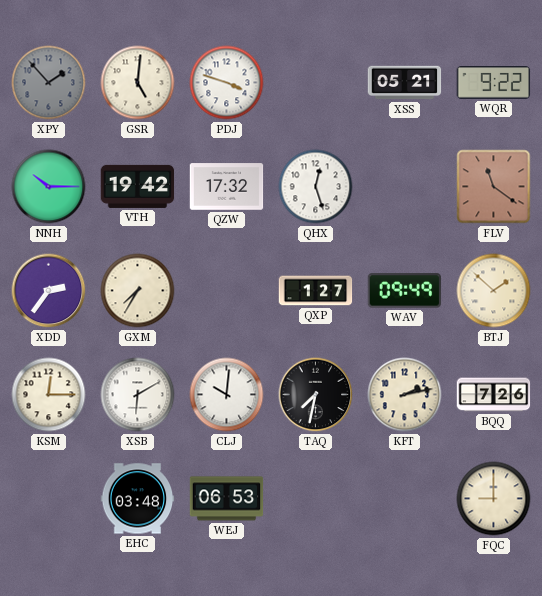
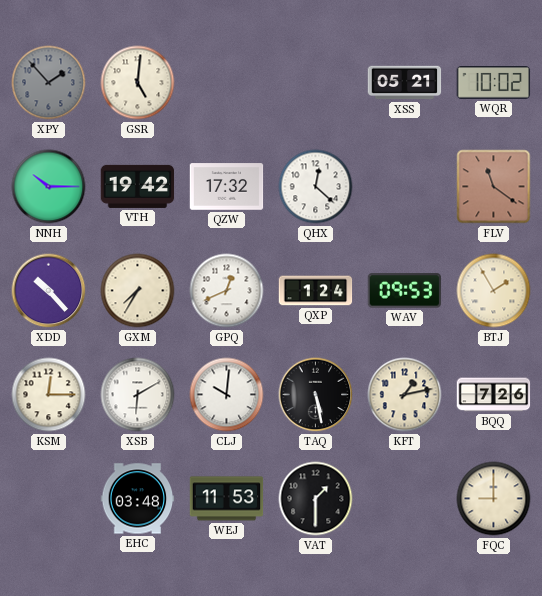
PDJ: 3:48 -> none (227, 83)
WQR: 9:22 -> 10:02 (494, 83)
QHX: 12:27 -> 12:22 (316, 187)
XDD: 2:36 -> 10:23 (49, 291)
GPQ: none -> 12:41 (227, 291)
QXP: 1:27 -> 1:24 (316, 291)
WAV: 09:49 -> 09:53 (405, 291)
BTJ: 1:52 -> 1:55 (494, 291)
TAQ: 7:32 -> 5:28 (316, 395)
KFT: 2:13 -> 1:13 (405, 395)
WEJ: 06:53 -> 11:53 (227, 499)
VAT: none -> 1:30 (316, 499)
